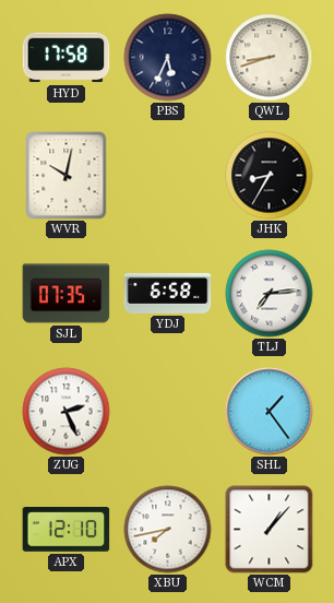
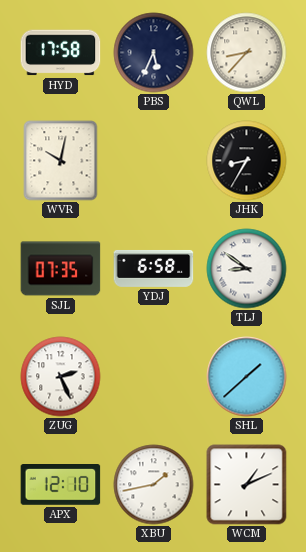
QWL: 8:42 -> 8:37 (247, 53)
TLJ: 7:14 -> 8:51 (247, 269)
SHL: 1:24 -> 1:38 (247, 377)
XBU: 7:43 -> 1:43 (154, 485)
WCM: 1:07 -> 1:11 (247, 485)
